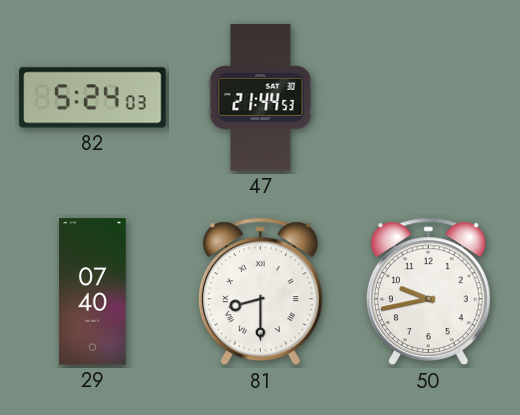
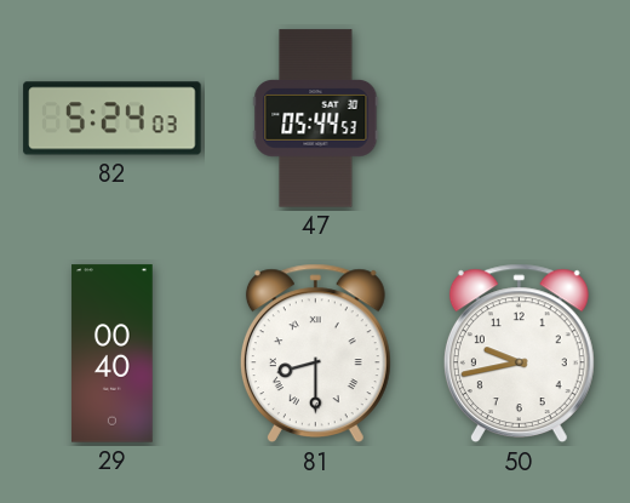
47: 21:44 -> 05:44 (316, 119)
29: 07:40 -> 00:40 (113, 354)
